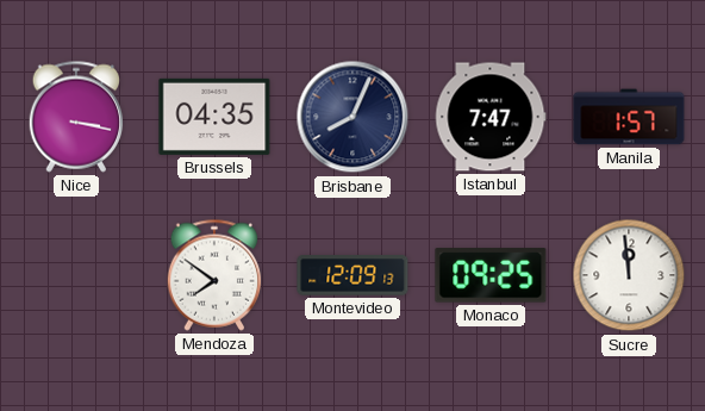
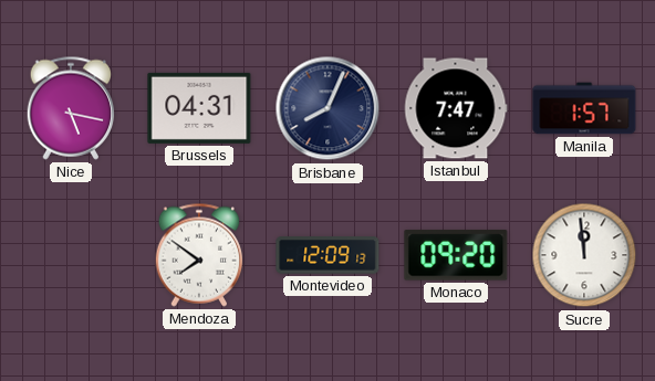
Nice: 3:17 -> 5:17 (71, 108)
Brussels: 04:35 -> 04:31 (199, 108)
Monaco: 09:25 -> 09:20 (456, 255)
